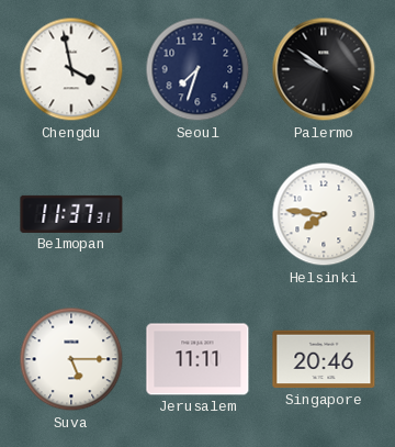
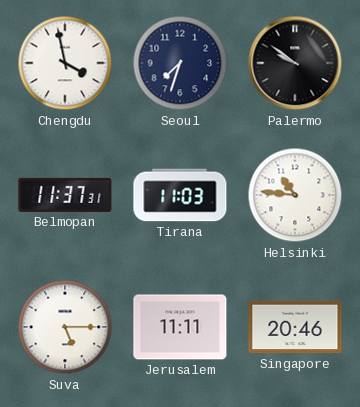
Tirana: none -> 11:03 (180, 195)
Helsinki: 7:46 -> 10:46 (295, 195)
